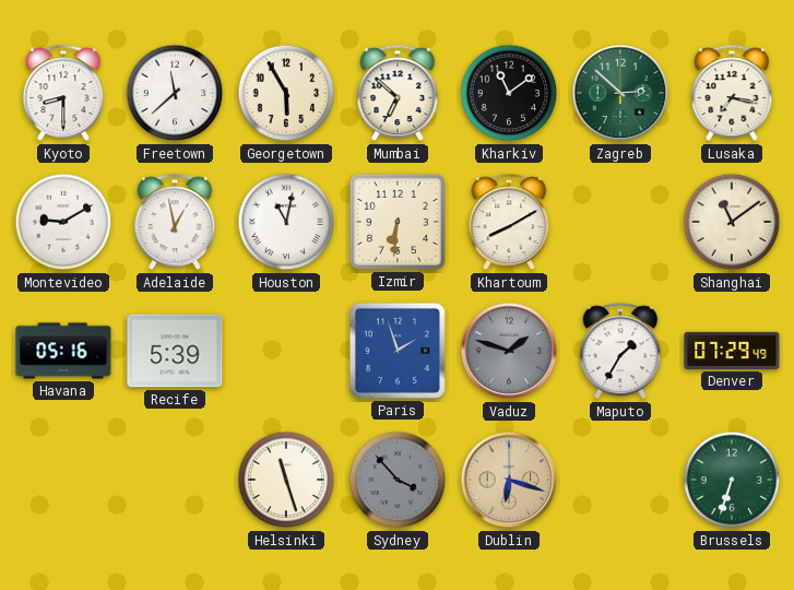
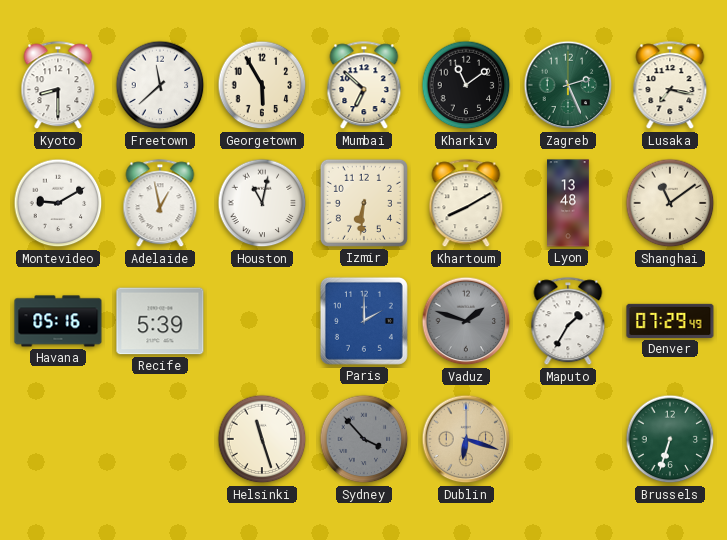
Zagreb: 2:52 -> 2:26 (568, 85)
Lyon: none -> 13:48 (569, 203)
Paris: 1:57 -> 2:00 (364, 321)
